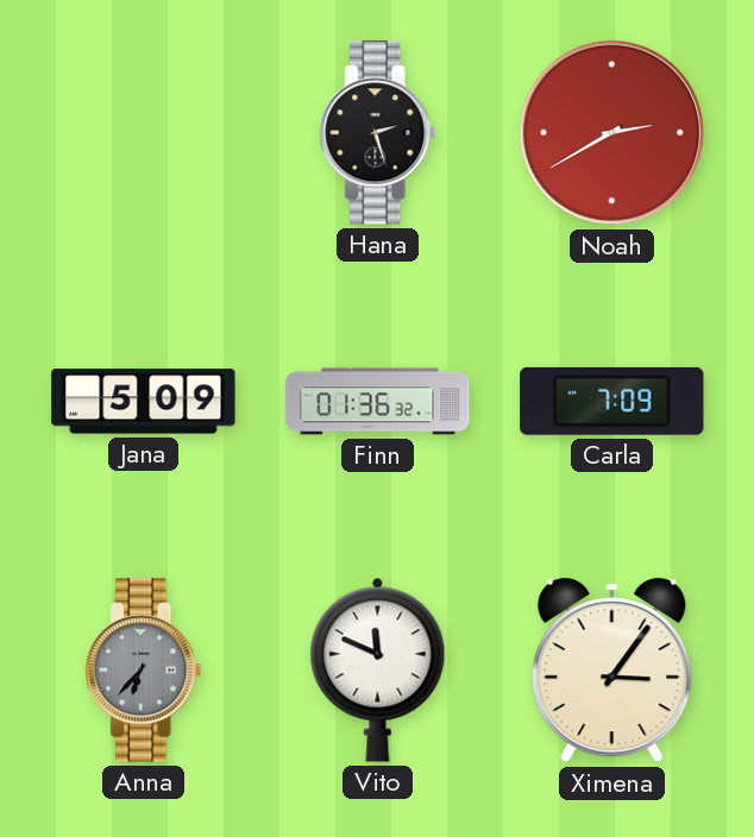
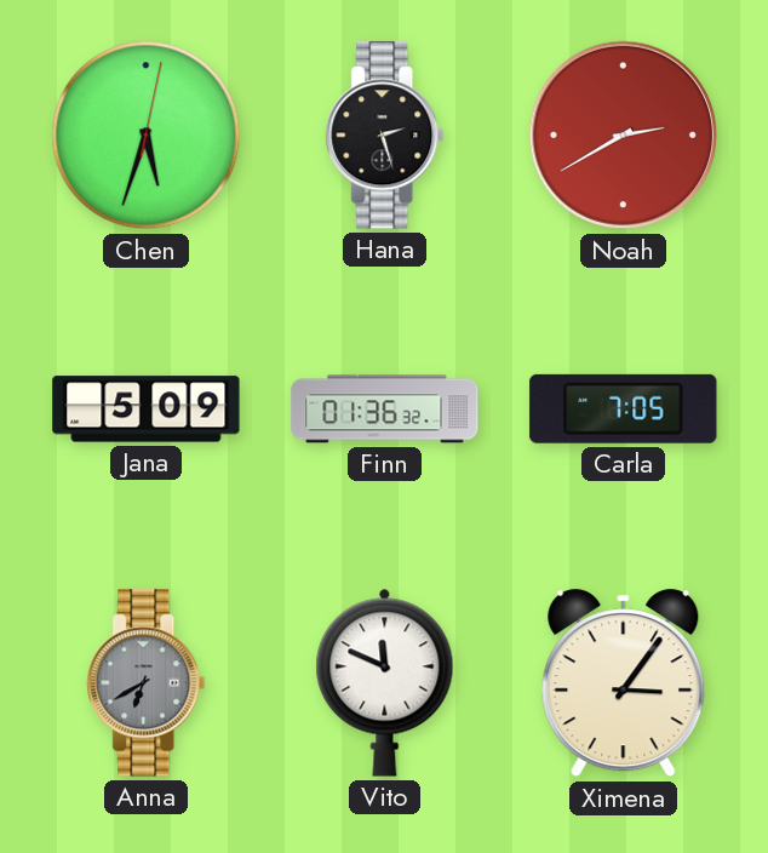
Chen: none -> 5:33 (147, 136)
Carla: 7:09 -> 7:05 (624, 408)
Anna: 6:37 -> 6:40 (147, 683)
